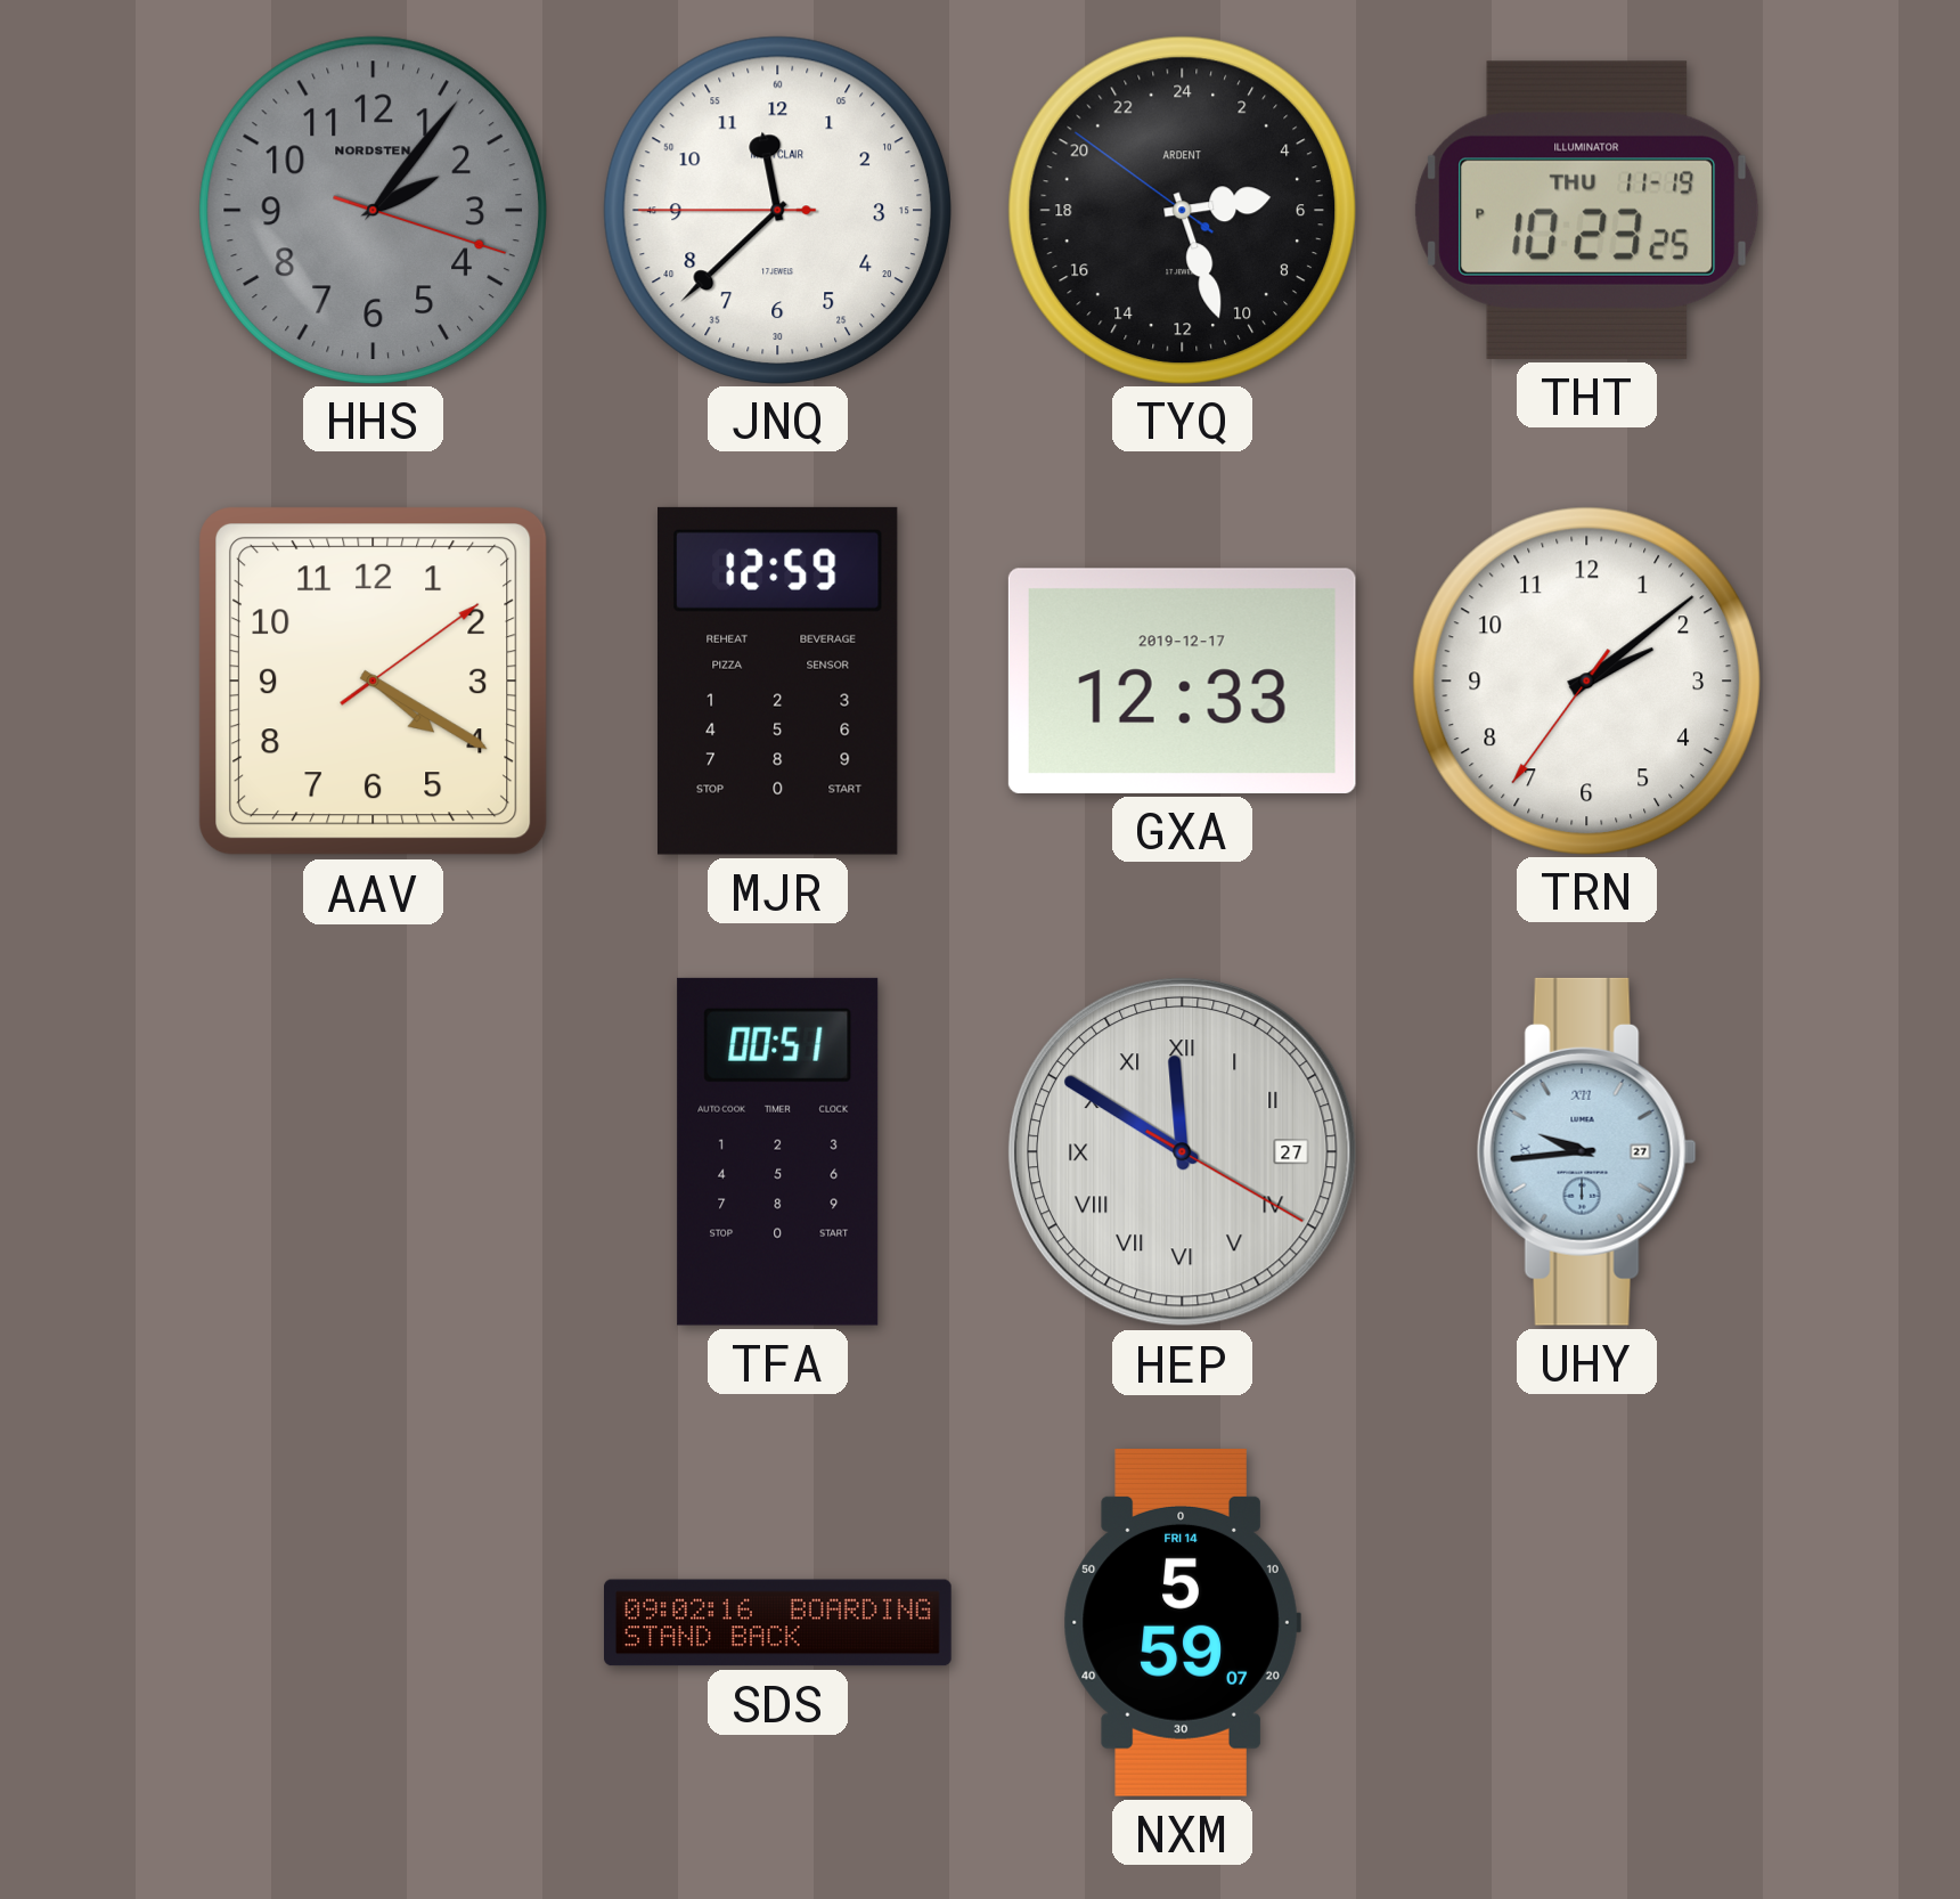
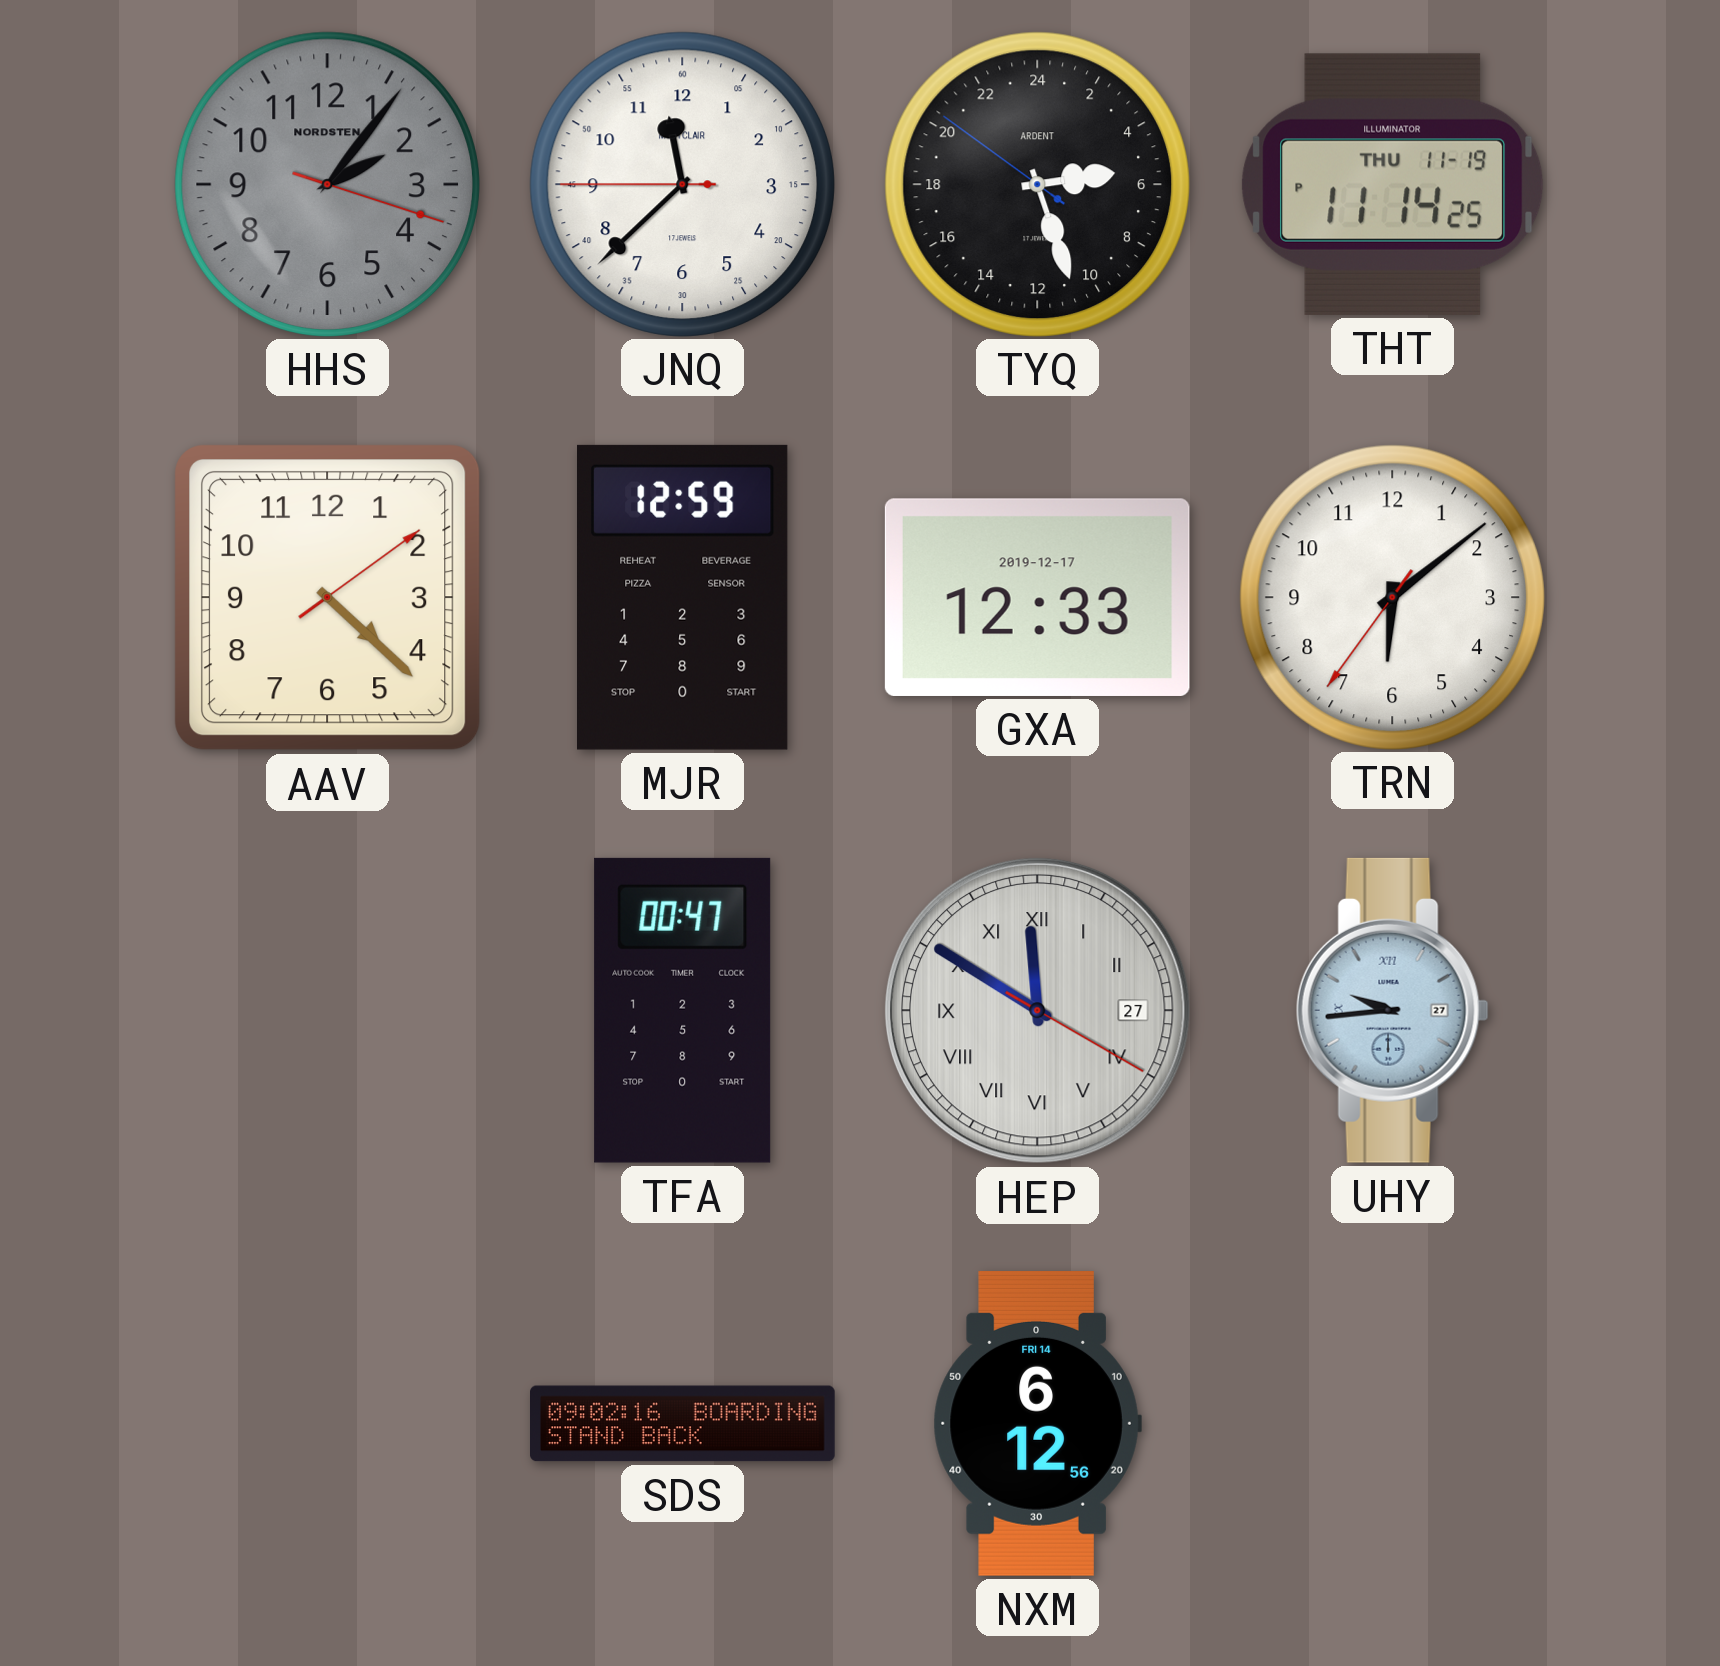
THT: 10:23 -> 11:14 (1393, 184)
AAV: 4:20 -> 4:22 (328, 598)
TRN: 2:08 -> 6:08 (1392, 597)
TFA: 00:51 -> 00:47 (683, 1010)
NXM: 5:59 -> 6:12 (1037, 1423)
